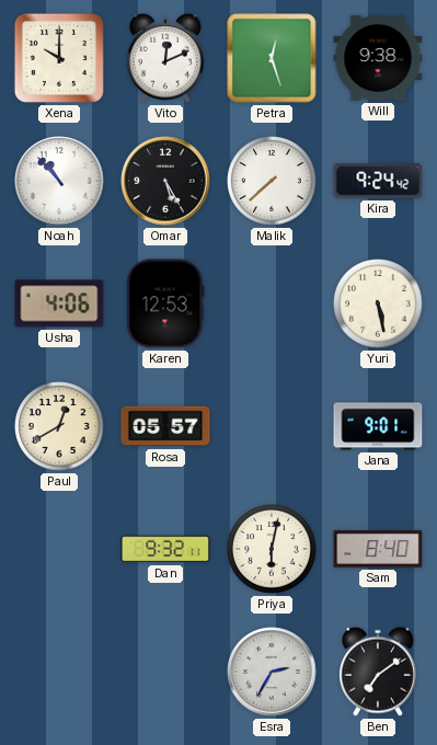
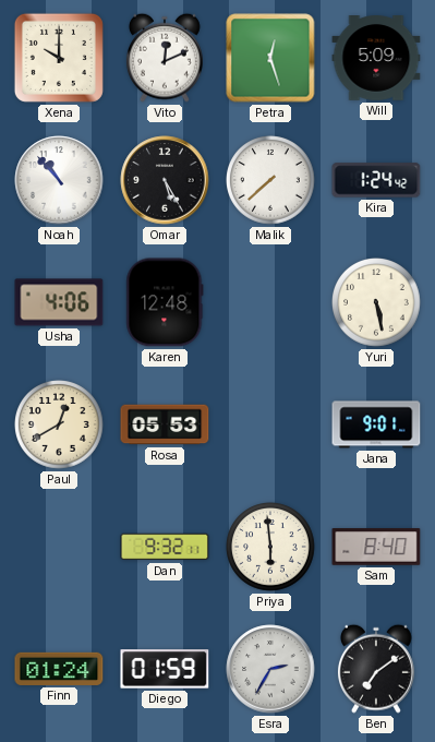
Will: 9:38 -> 5:09 (376, 59)
Kira: 9:24 -> 1:24 (376, 180)
Karen: 12:53 -> 12:48 (165, 302)
Rosa: 05:57 -> 05:53 (165, 424)
Priya: 6:02 -> 5:59 (271, 548)
Finn: none -> 01:24 (59, 669)
Diego: none -> 01:59 (165, 669)
